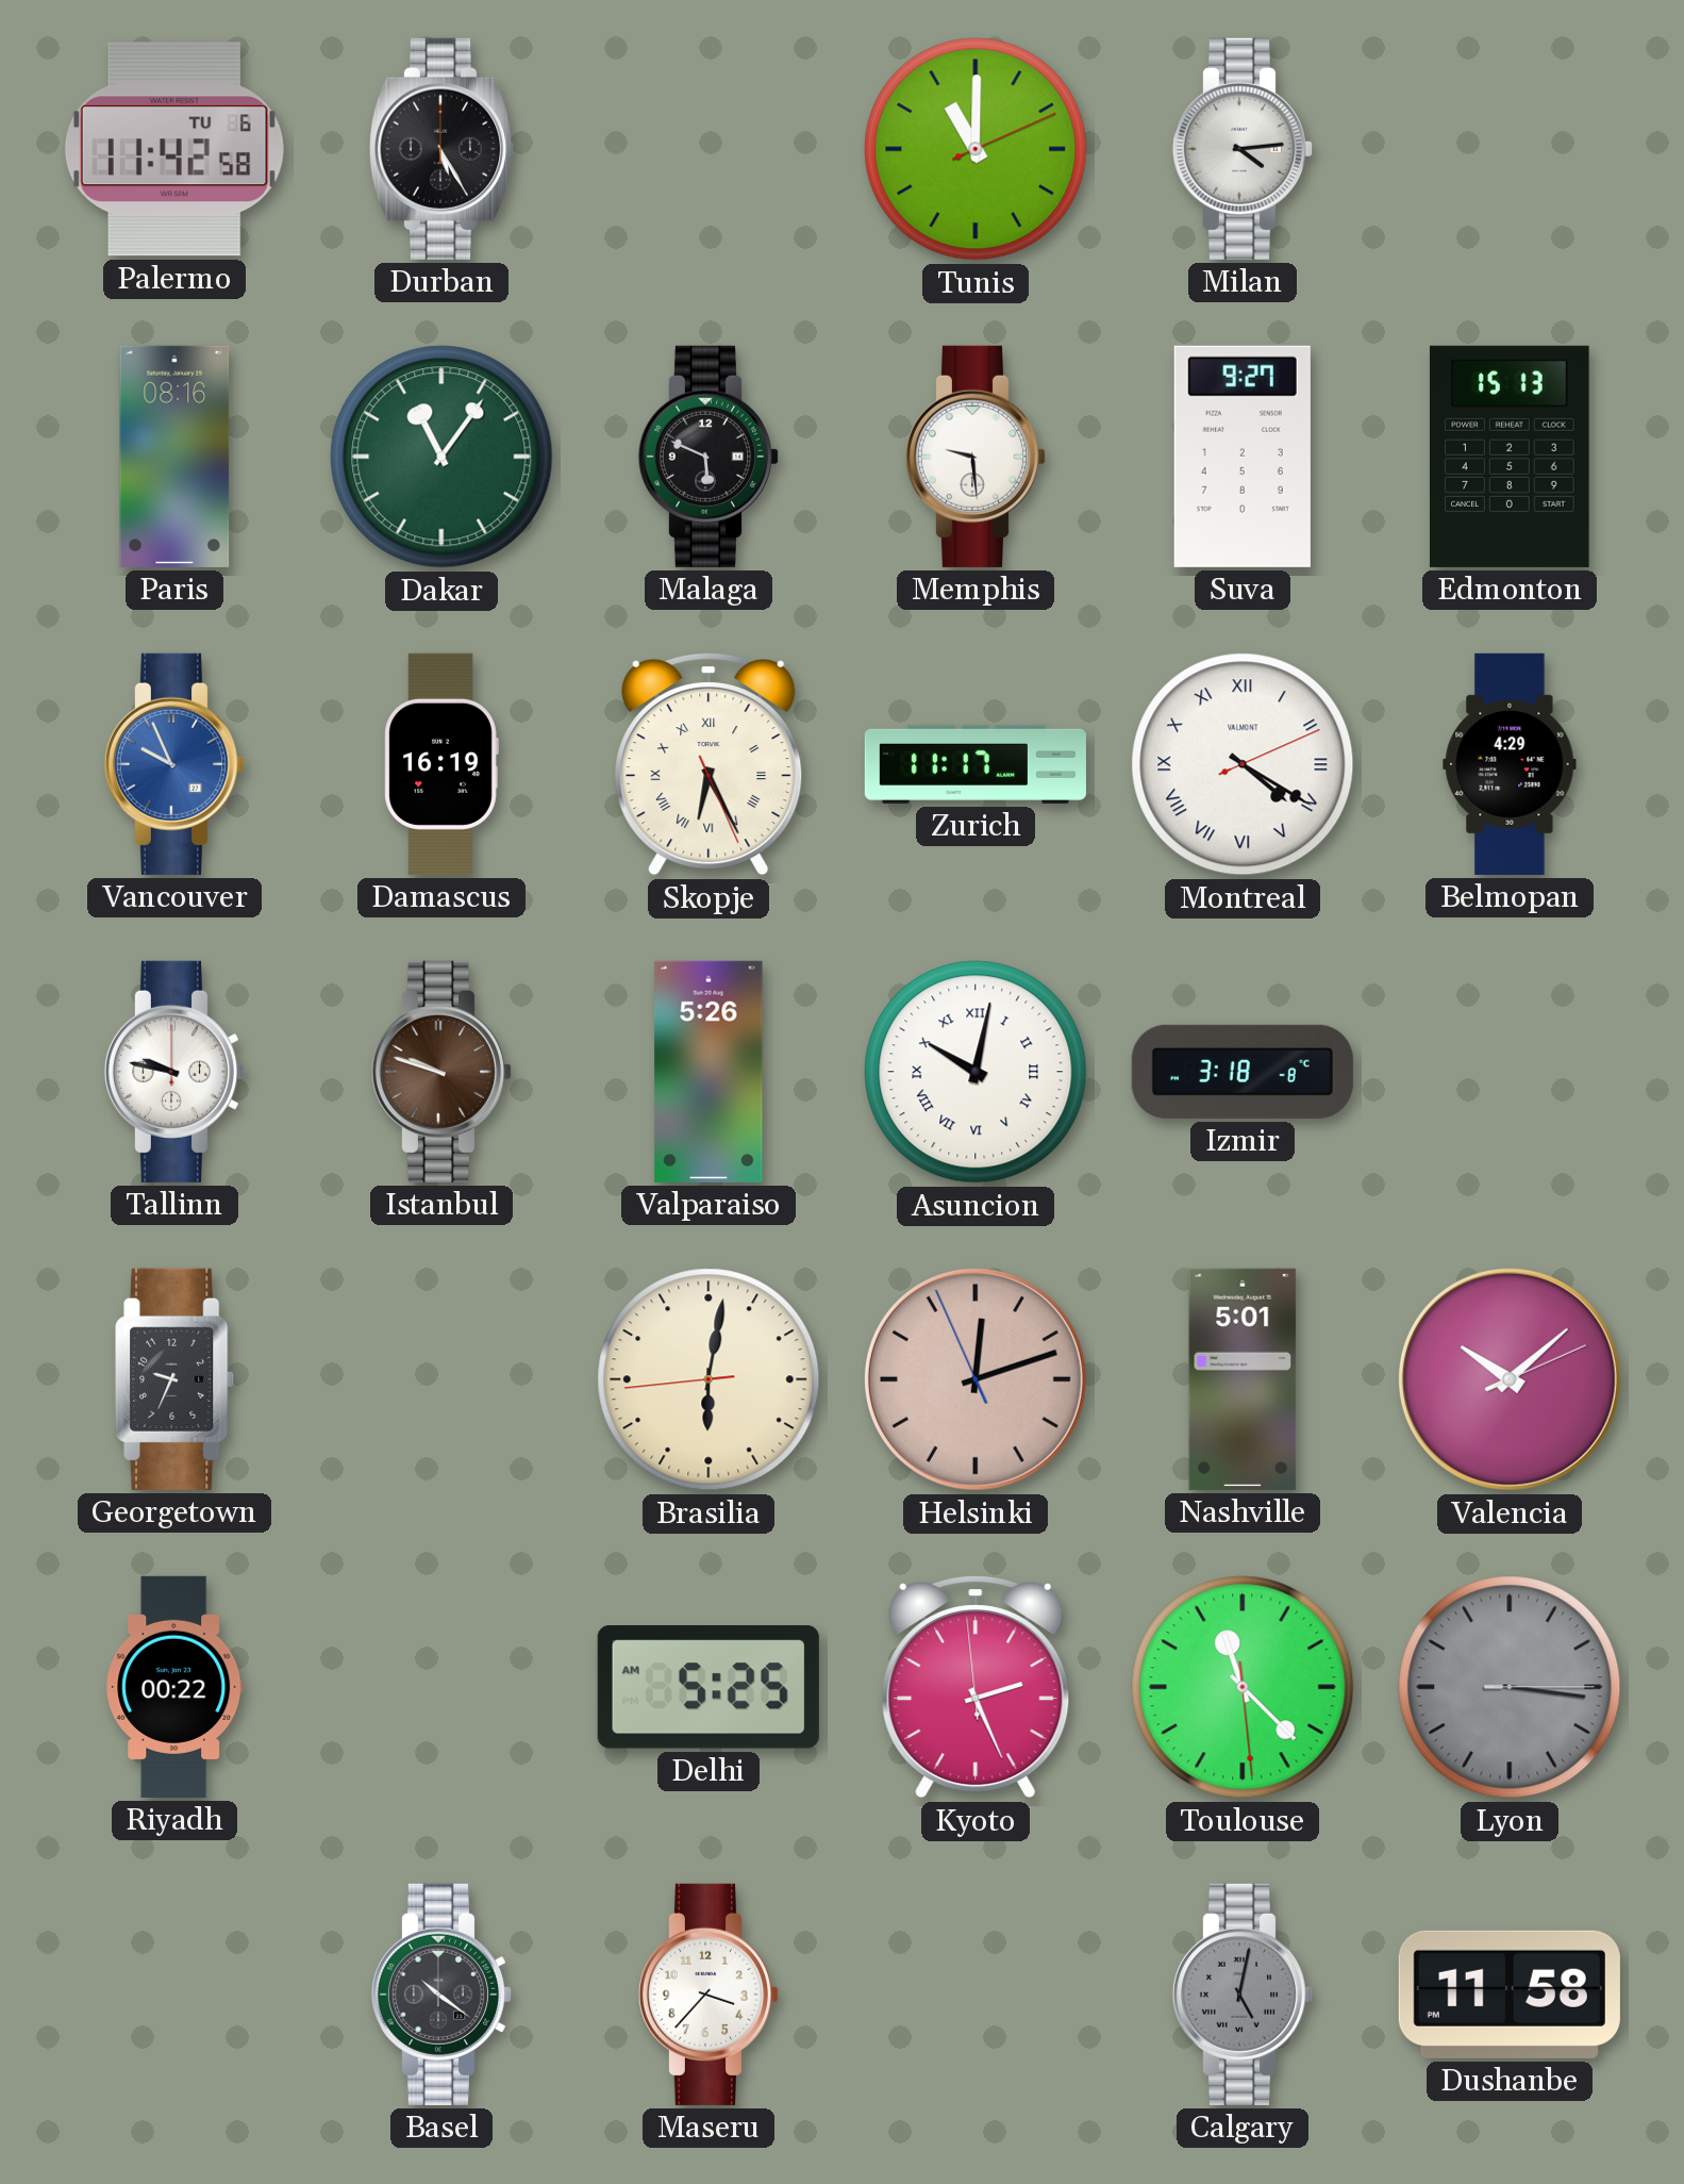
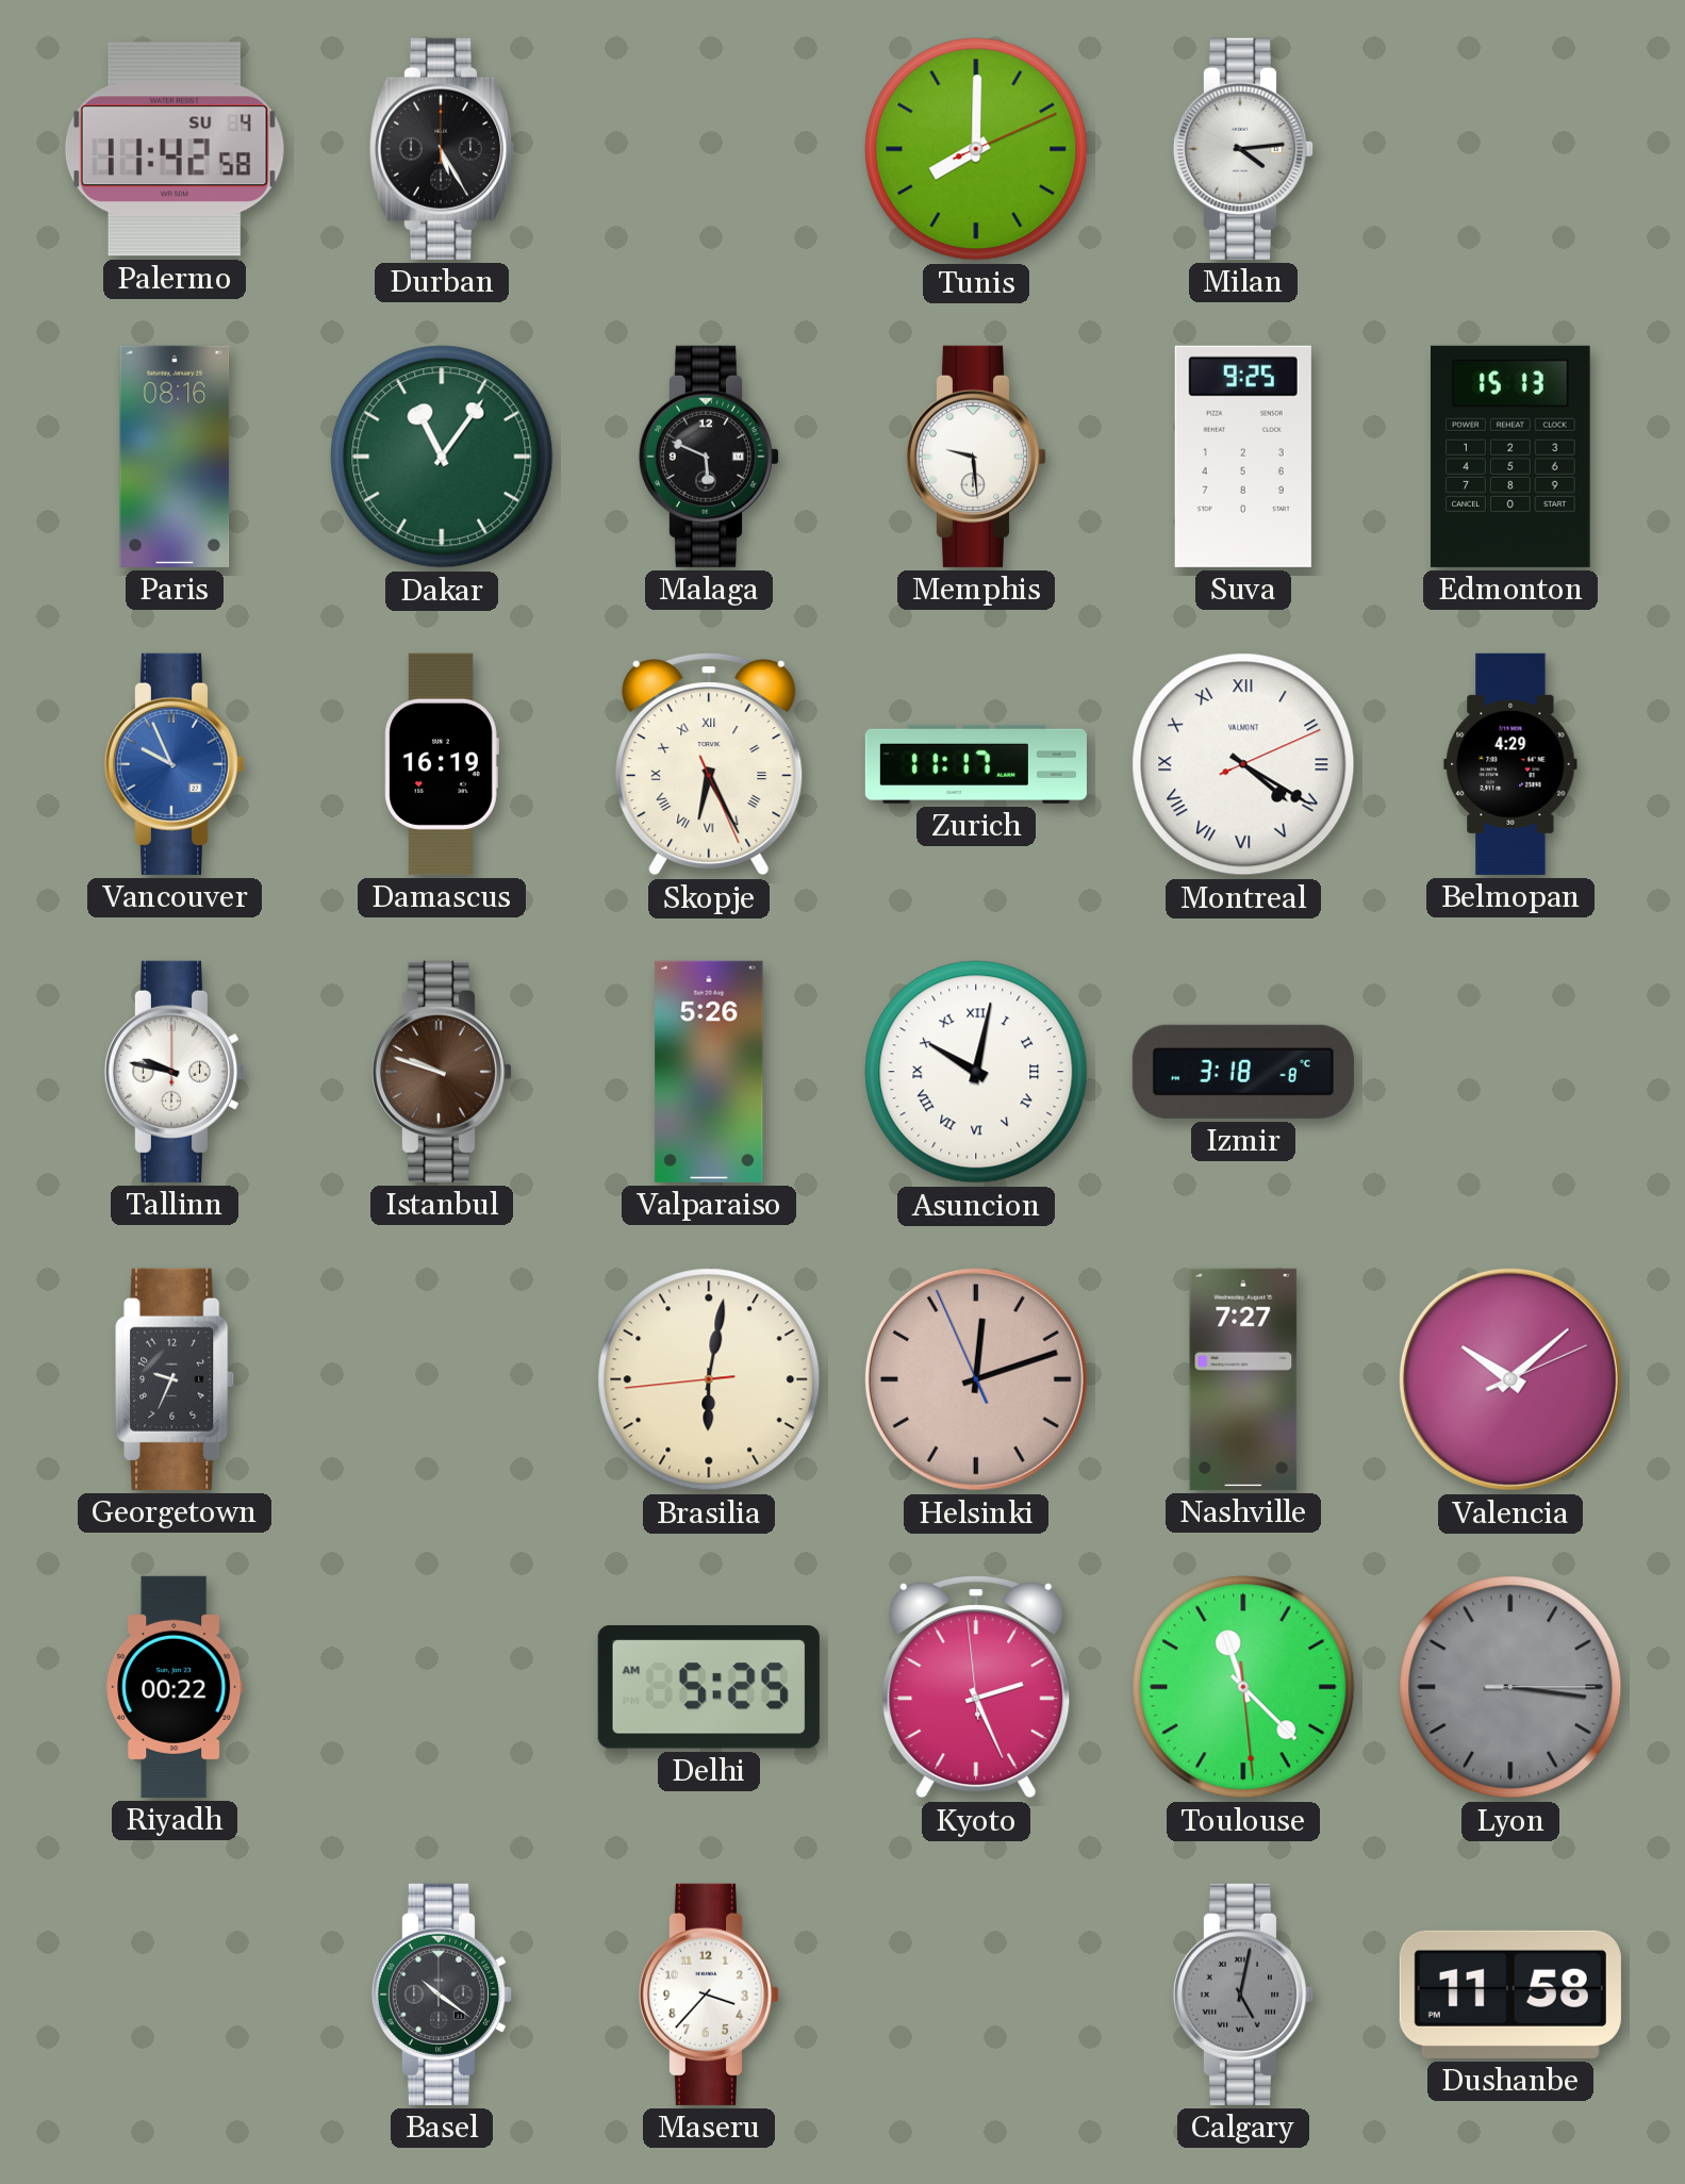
Palermo date: TU 6 -> SU 4 (175, 149)
Tunis: 11:00 -> 8:00 (976, 149)
Suva: 9:27 -> 9:25 (1243, 457)
Nashville: 5:01 -> 7:27 (1243, 1379)
